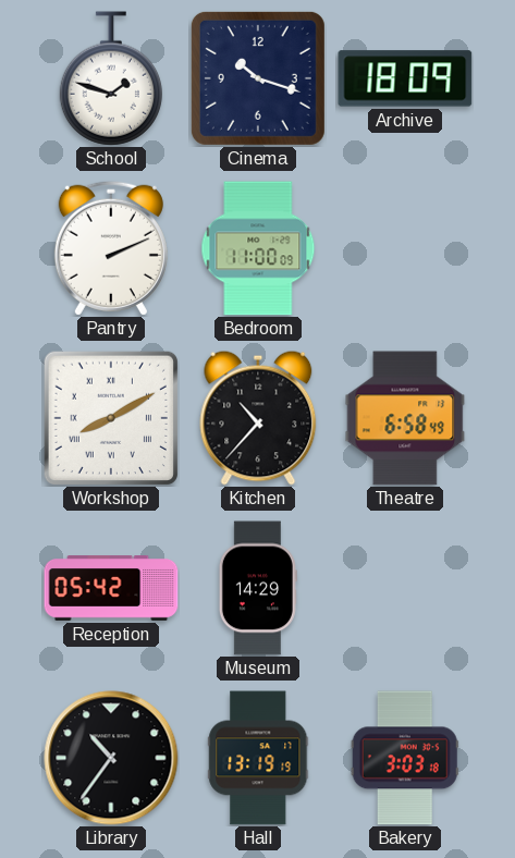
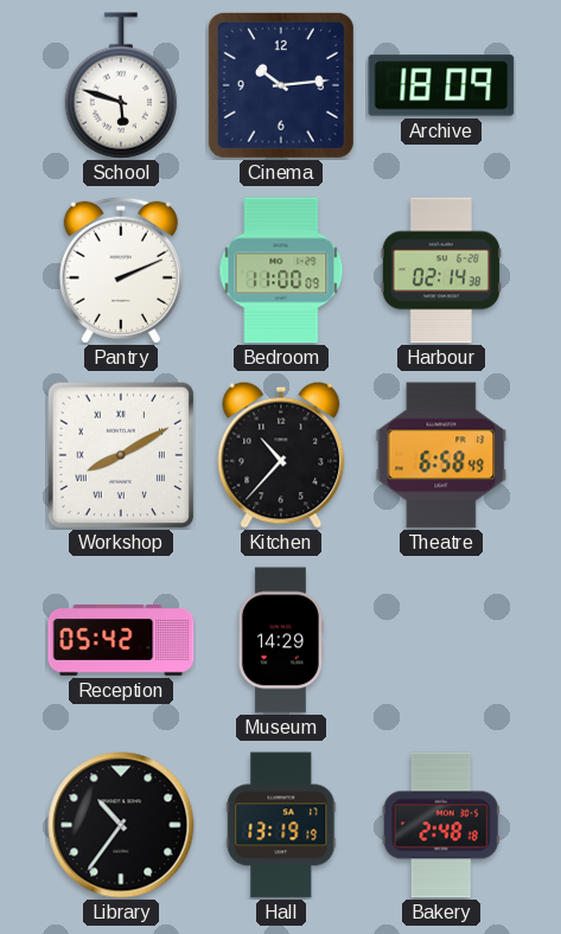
School: 1:48 -> 5:48 (121, 85)
Cinema: 10:18 -> 10:14 (281, 85)
Harbour: none -> 02:14 (441, 270)
Bakery: 3:03 -> 2:48 (441, 825)
